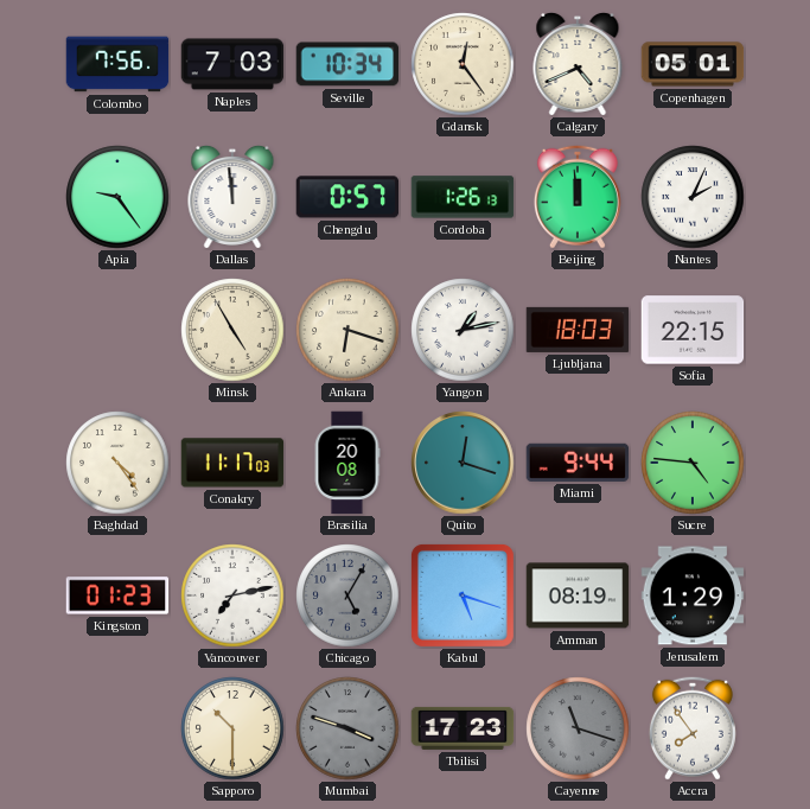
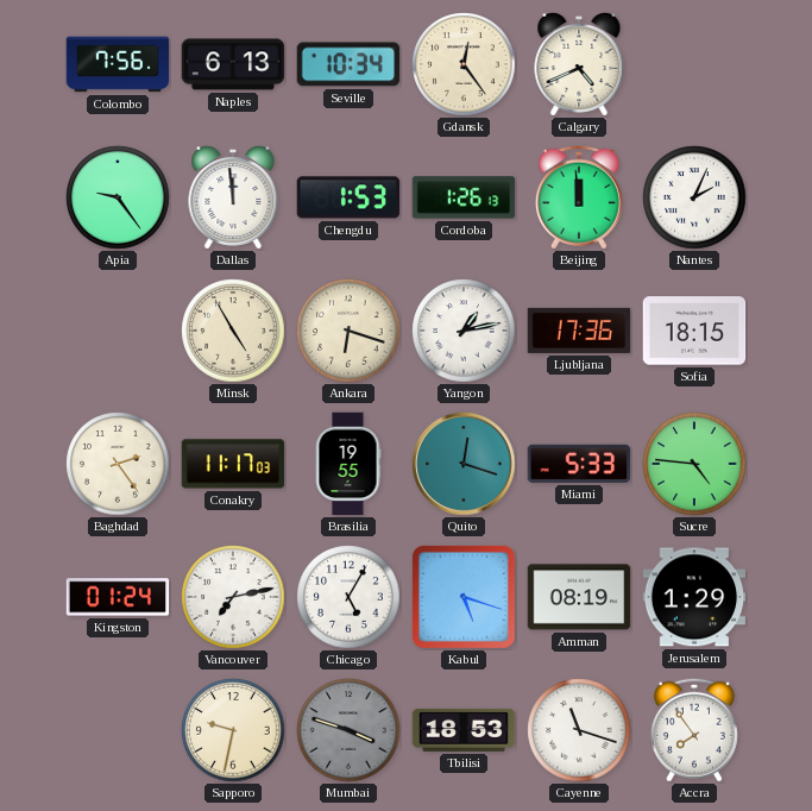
Naples: 7:03 -> 6:13 (233, 64)
Copenhagen: 05:01 -> none (693, 64)
Chengdu: 0:57 -> 1:53 (348, 197)
Ljubljana: 18:03 -> 17:36 (579, 331)
Sofia: 22:15 -> 18:15 (694, 331)
Baghdad: 4:24 -> 2:24 (118, 464)
Brasilia: 20:08 -> 19:55 (348, 464)
Miami: 9:44 -> 5:33 (579, 464)
Kingston: 01:23 -> 01:24 (118, 597)
Chicago dial: grey -> white (348, 597)
Sapporo: 10:30 -> 9:32 (233, 730)
Tbilisi: 17:23 -> 18:53 (464, 730)
Cayenne dial: grey -> white (579, 730)
